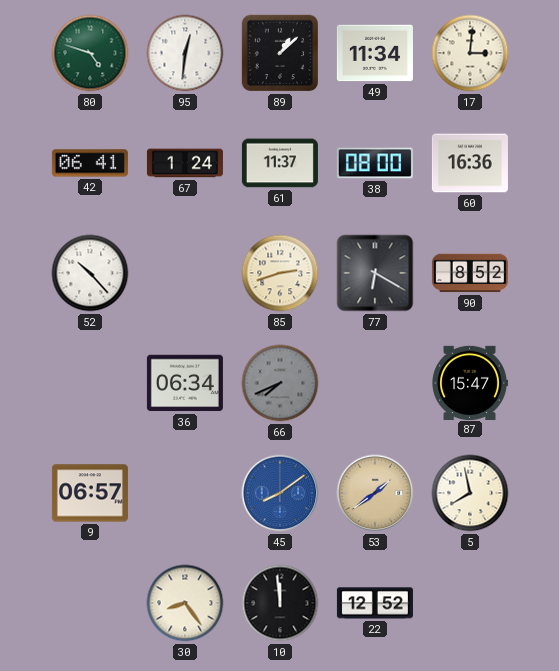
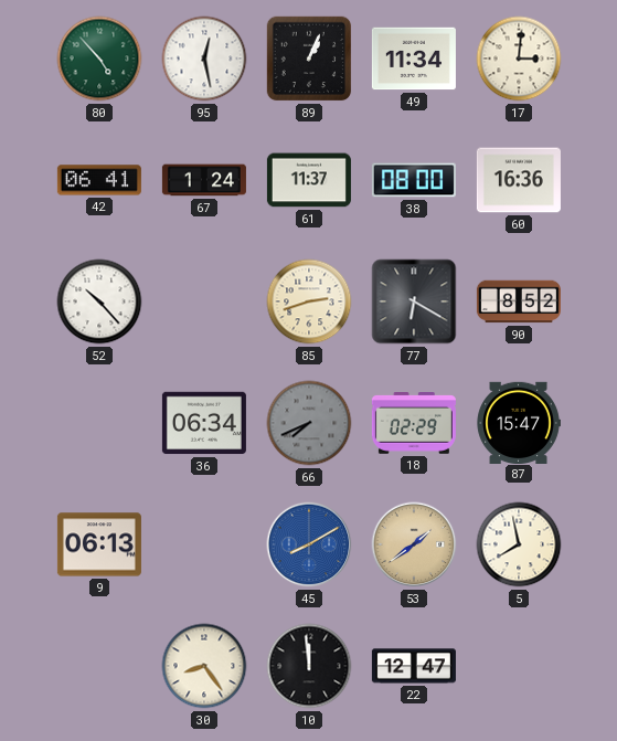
80: 4:48 -> 4:53 (99, 59)
95: 12:31 -> 12:28 (204, 59)
89: 1:08 -> 1:04 (309, 59)
18: none -> 02:29 (414, 424)
9: 06:57 -> 06:13 (99, 544)
45: 8:09 -> 8:10 (309, 544)
22: 12:52 -> 12:47 (414, 666)
